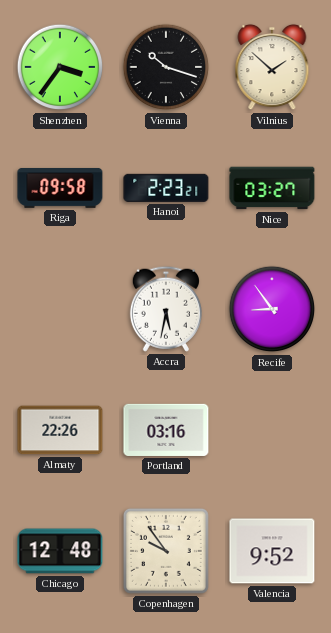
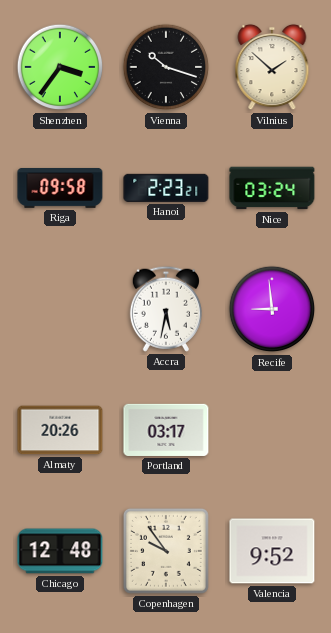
Nice: 03:27 -> 03:24 (272, 188)
Recife: 8:54 -> 8:59 (272, 309)
Almaty: 22:26 -> 20:26 (60, 430)
Portland: 03:16 -> 03:17 (166, 430)
